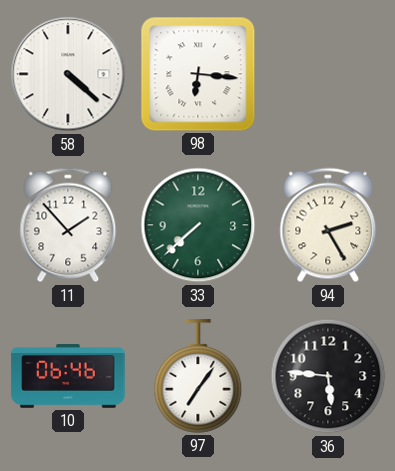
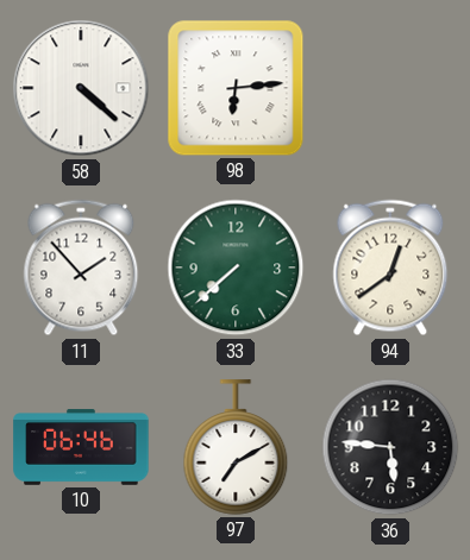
98: 6:16 -> 6:14 (236, 88)
94: 2:25 -> 12:39 (390, 268)
97: 7:06 -> 7:10 (236, 447)
